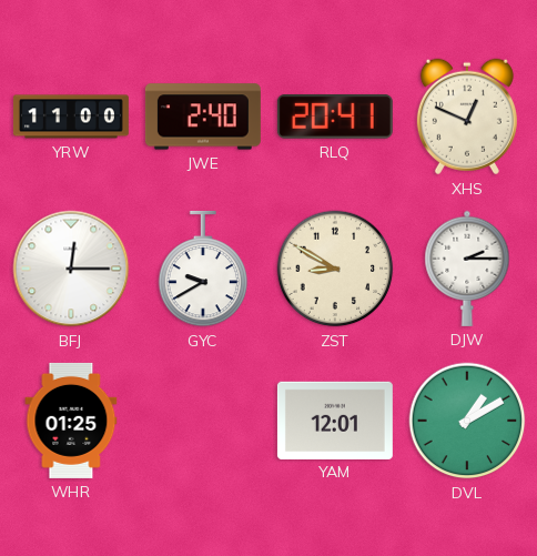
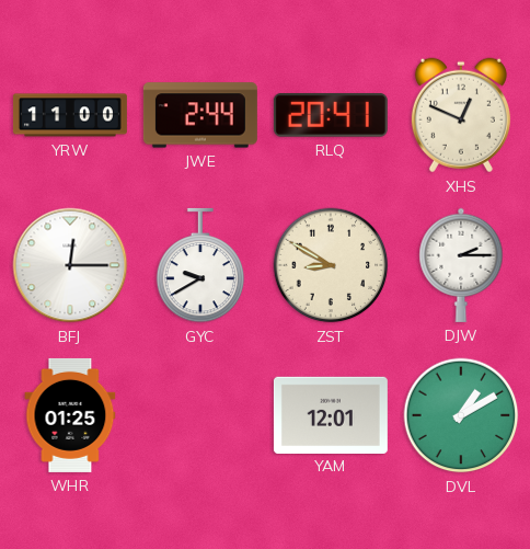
JWE: 2:40 -> 2:44 (200, 115)
